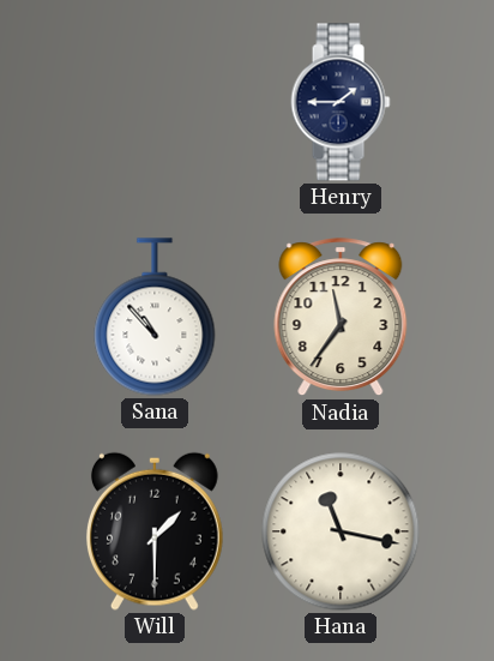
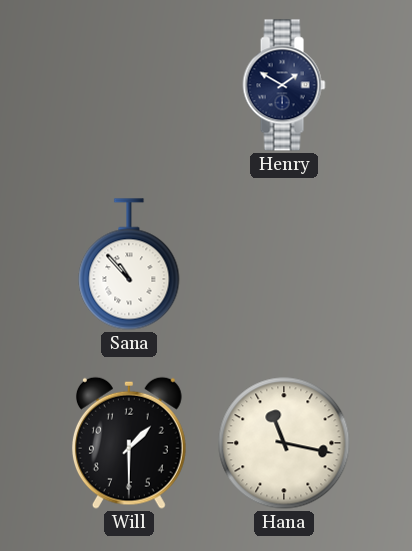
Henry: 1:45 -> 1:50 (284, 85)
Nadia: 11:36 -> none (341, 318)
